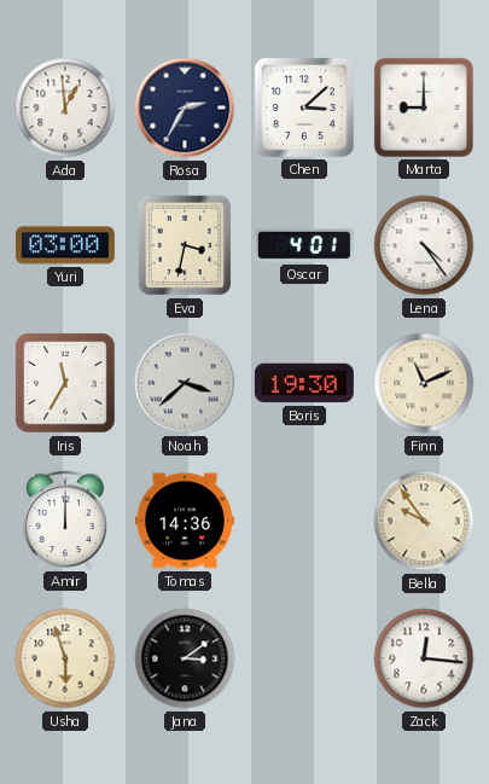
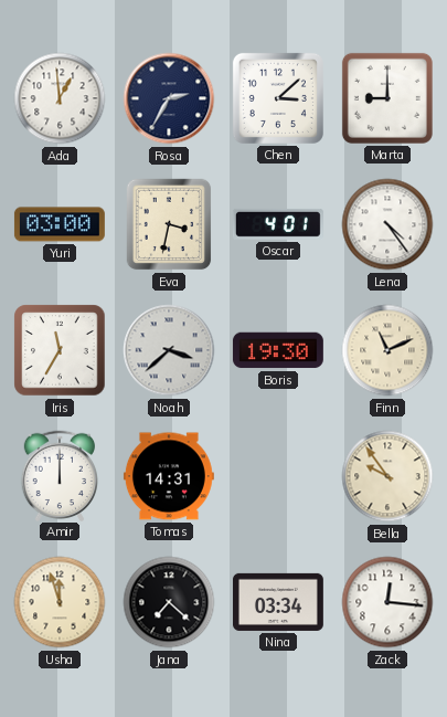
Tomas: 14:36 -> 14:31 (169, 476)
Usha: 5:57 -> 11:57 (60, 602)
Jana: 3:09 -> 7:22 (169, 602)
Nina: none -> 03:34 (278, 602)
